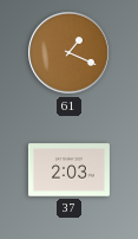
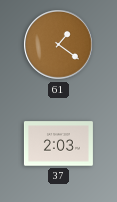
61: 1:19 -> 1:21 (59, 45)
